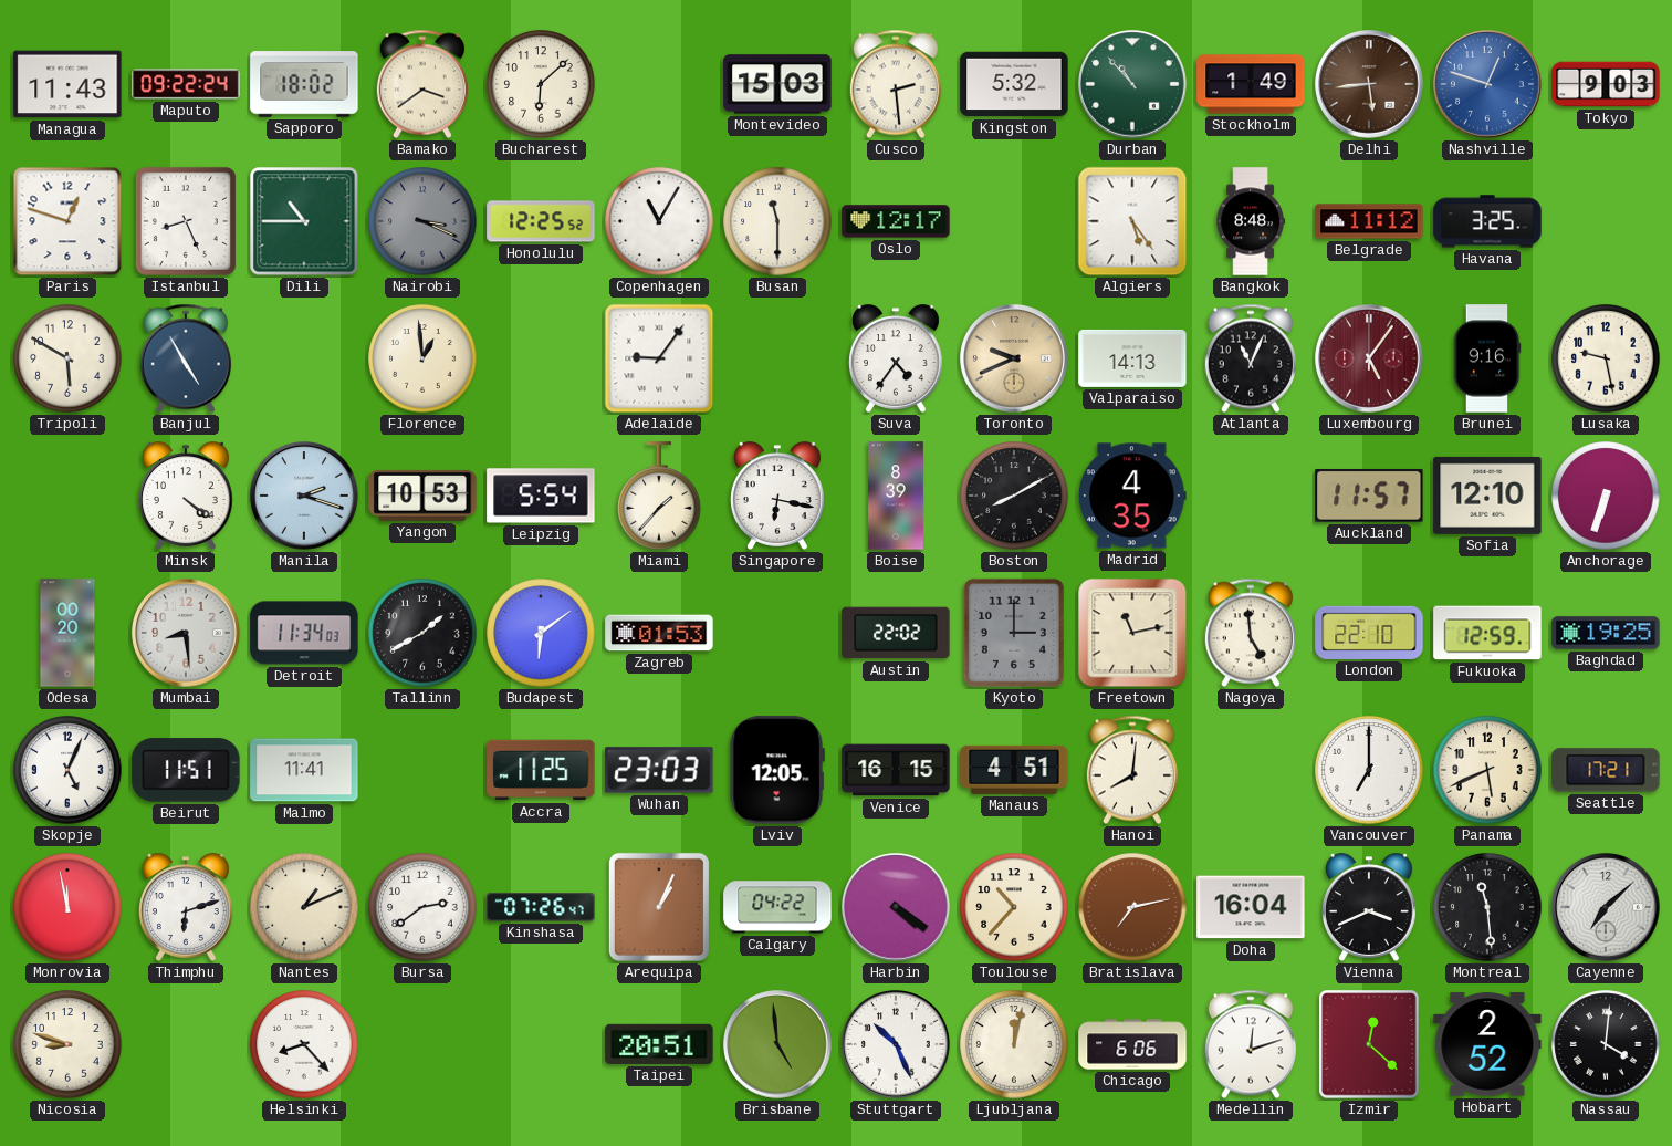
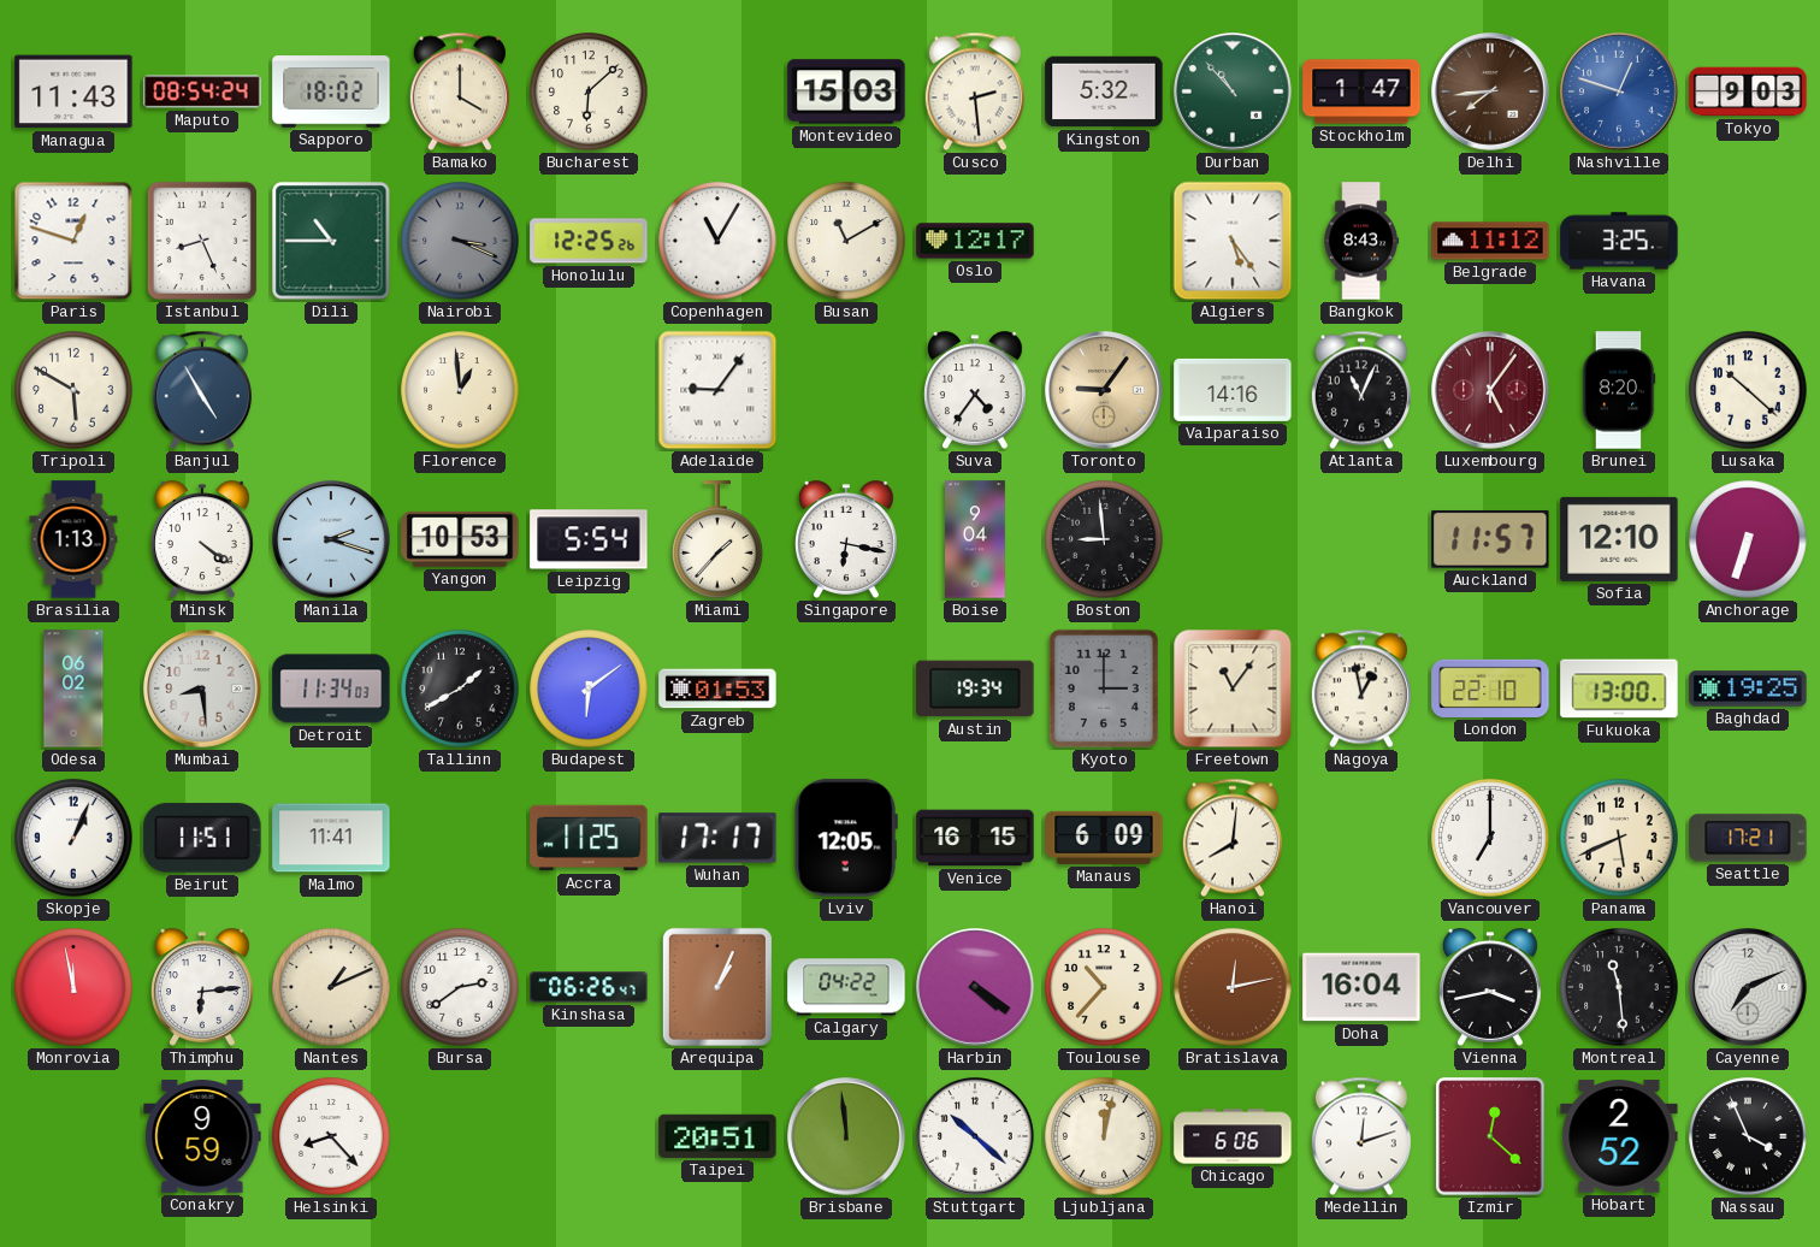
Maputo: 09:22 -> 08:54 (202, 91)
Bamako: 3:39 -> 4:00 (460, 91)
Stockholm: 1:49 -> 1:47 (1361, 91)
Delhi: 5:44 -> 7:44 (1491, 93)
Honolulu: 12:25:52 -> 12:25:26 (589, 241)
Busan: 11:30 -> 11:10 (846, 241)
Bangkok: 8:48 -> 8:43 (1360, 241)
Toronto: 9:41 -> 9:06 (1105, 391)
Valparaiso: 14:13 -> 14:16 (1233, 390)
Brunei: 9:16 -> 8:20 (1619, 390)
Lusaka: 9:28 -> 10:22 (1748, 390)
Brasilia: none -> 1:13 (73, 539)
Boise: 8:39 -> 9:04 (976, 539)
Boston: 8:10 -> 8:59 (1104, 539)
Madrid: 4:35 -> none (1133, 496)
Odesa: 00:20 -> 06:02 (73, 688)
Austin: 22:02 -> 19:34 (975, 688)
Freetown: 11:13 -> 11:06 (1233, 688)
Nagoya: 4:59 -> 12:58 (1361, 688)
Fukuoka: 12:59 -> 13:00 (1619, 688)
Skopje: 5:04 -> 1:04 (73, 838)
Wuhan: 23:03 -> 17:17 (717, 838)
Manaus: 4:51 -> 6:09 (1104, 838)
Thimphu: 6:12 -> 6:14 (203, 987)
Kinshasa: 07:26 -> 06:26 (589, 987)
Bratislava: 7:13 -> 12:13 (1233, 987)
Vienna: 3:41 -> 3:43 (1491, 987)
Cayenne: 7:08 -> 7:11 (1749, 988)
Nicosia: 8:48 -> none (67, 1044)
Conakry: none -> 9:59 (202, 1136)
Brisbane: 4:59 -> 11:59 (847, 1137)
Stuttgart: 10:26 -> 10:22 (976, 1137)
Nassau: 4:01 -> 3:56 (1748, 1136)
